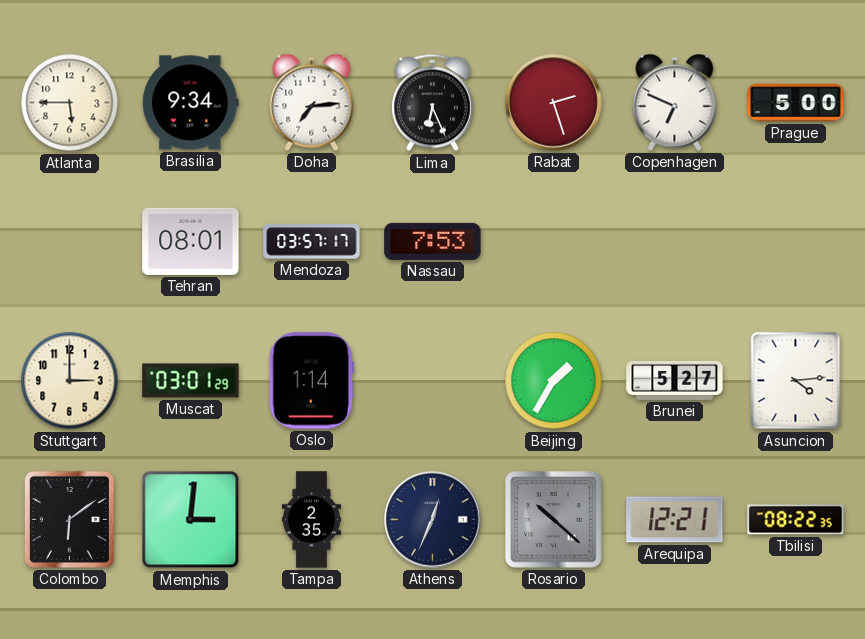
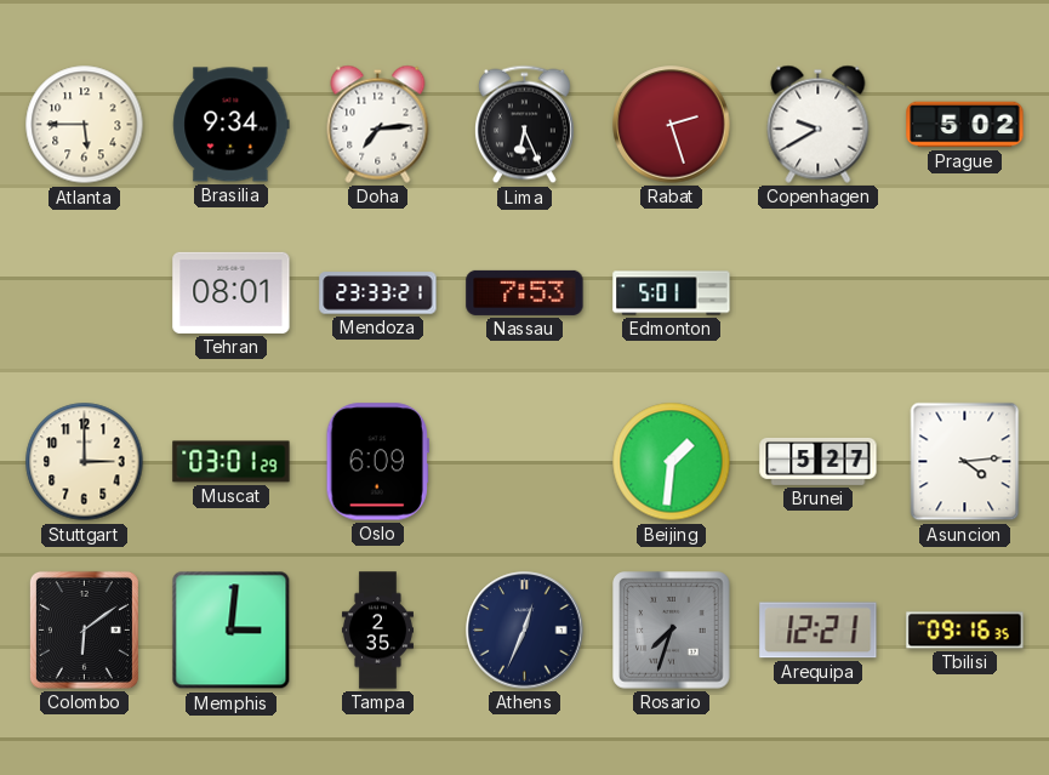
Copenhagen: 6:49 -> 9:40 (819, 124)
Prague: 5:00 -> 5:02 (965, 125)
Mendoza: 03:57 -> 23:33 (378, 294)
Edmonton: none -> 5:01 (672, 294)
Oslo: 1:14 -> 6:09 (377, 462)
Beijing: 1:35 -> 1:31 (672, 462)
Rosario: 10:22 -> 7:33 (672, 631)
Tbilisi: 08:22 -> 09:16 (965, 631)
